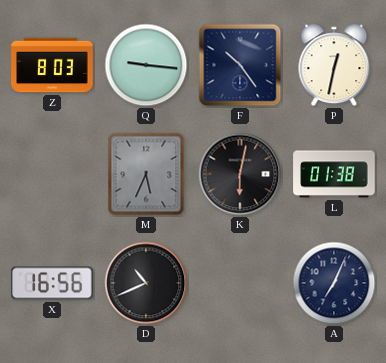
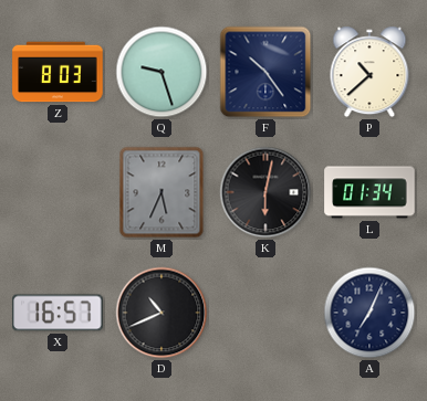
Q: 9:16 -> 9:27 (162, 72)
P: 12:32 -> 10:38 (369, 72)
L: 01:38 -> 01:34 (369, 192)
X: 16:56 -> 16:57 (58, 313)
